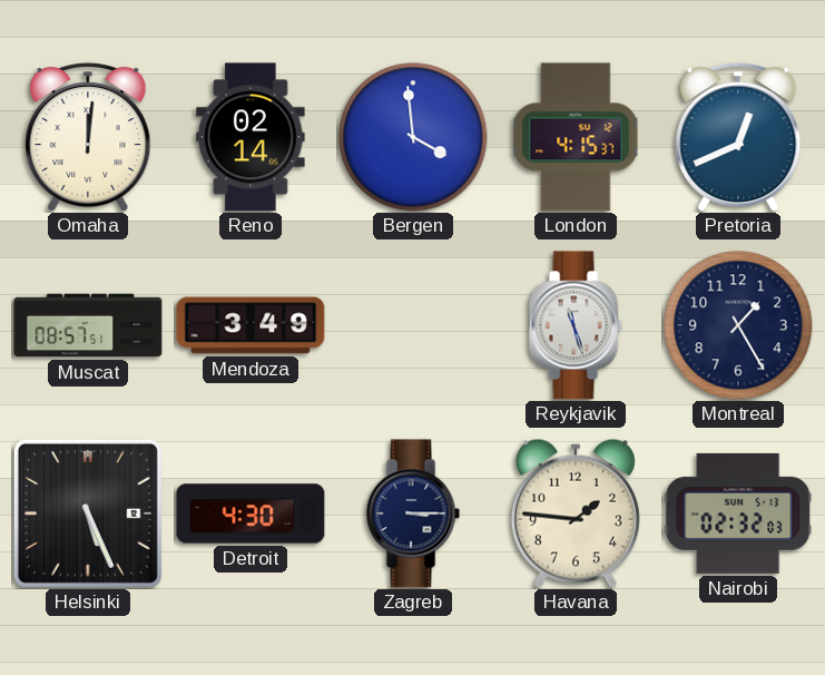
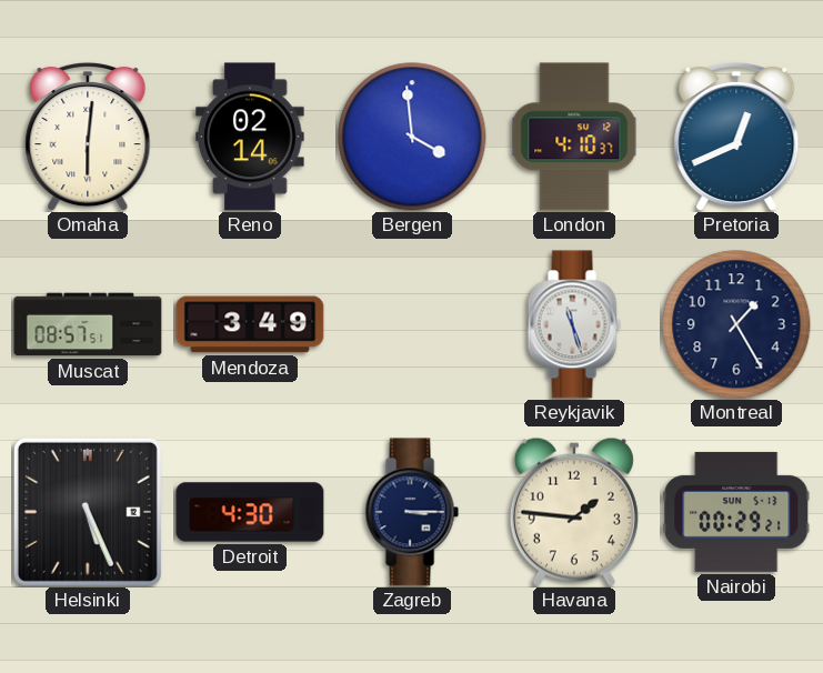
Omaha: 12:01 -> 6:01 (88, 137)
London: 4:15 -> 4:10 (574, 137)
Nairobi: 02:32 -> 00:29 (736, 512)
